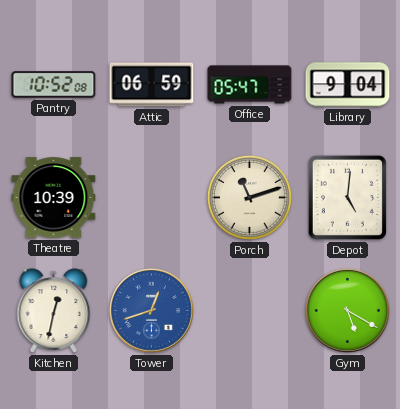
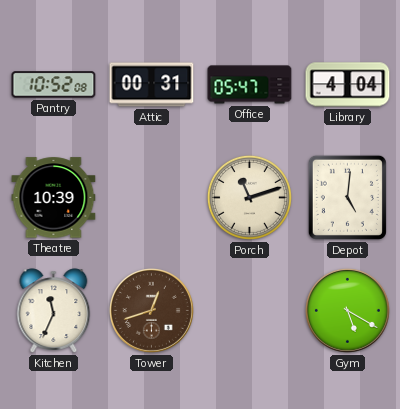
Attic: 06:59 -> 00:31 (152, 85)
Library: 9:04 -> 4:04 (348, 85)
Kitchen: 12:32 -> 11:34 (54, 311)
Tower dial: blue -> brown (151, 310)
